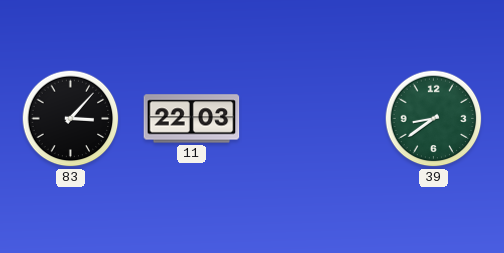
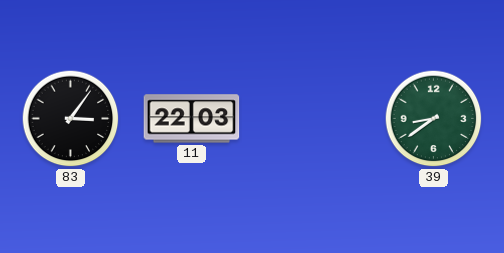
83: 3:07 -> 3:06 (71, 119)
